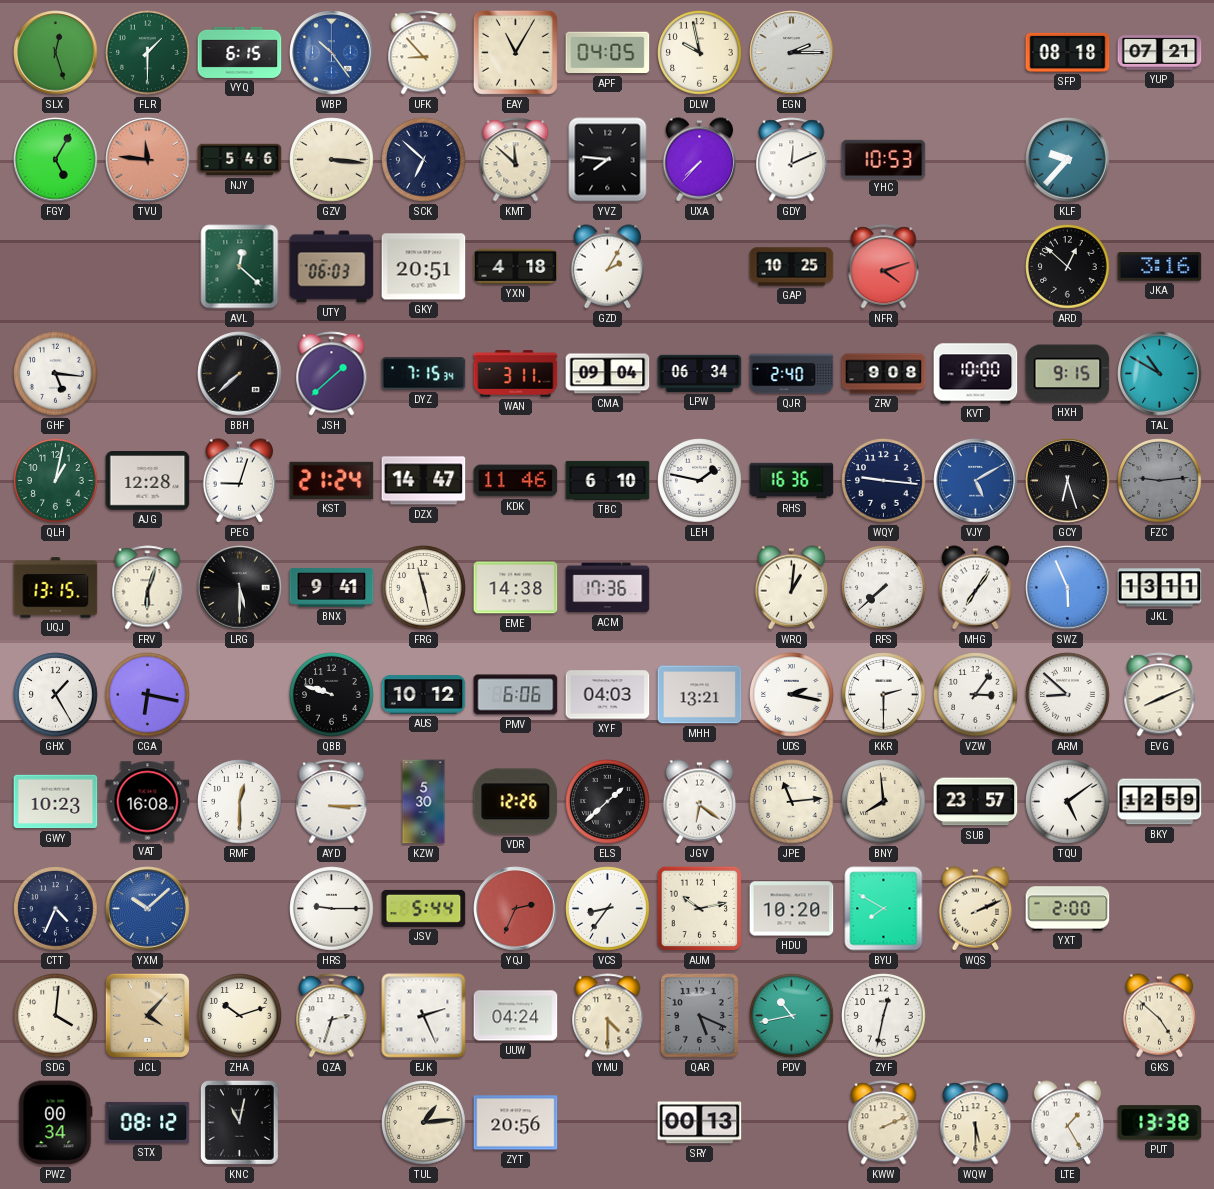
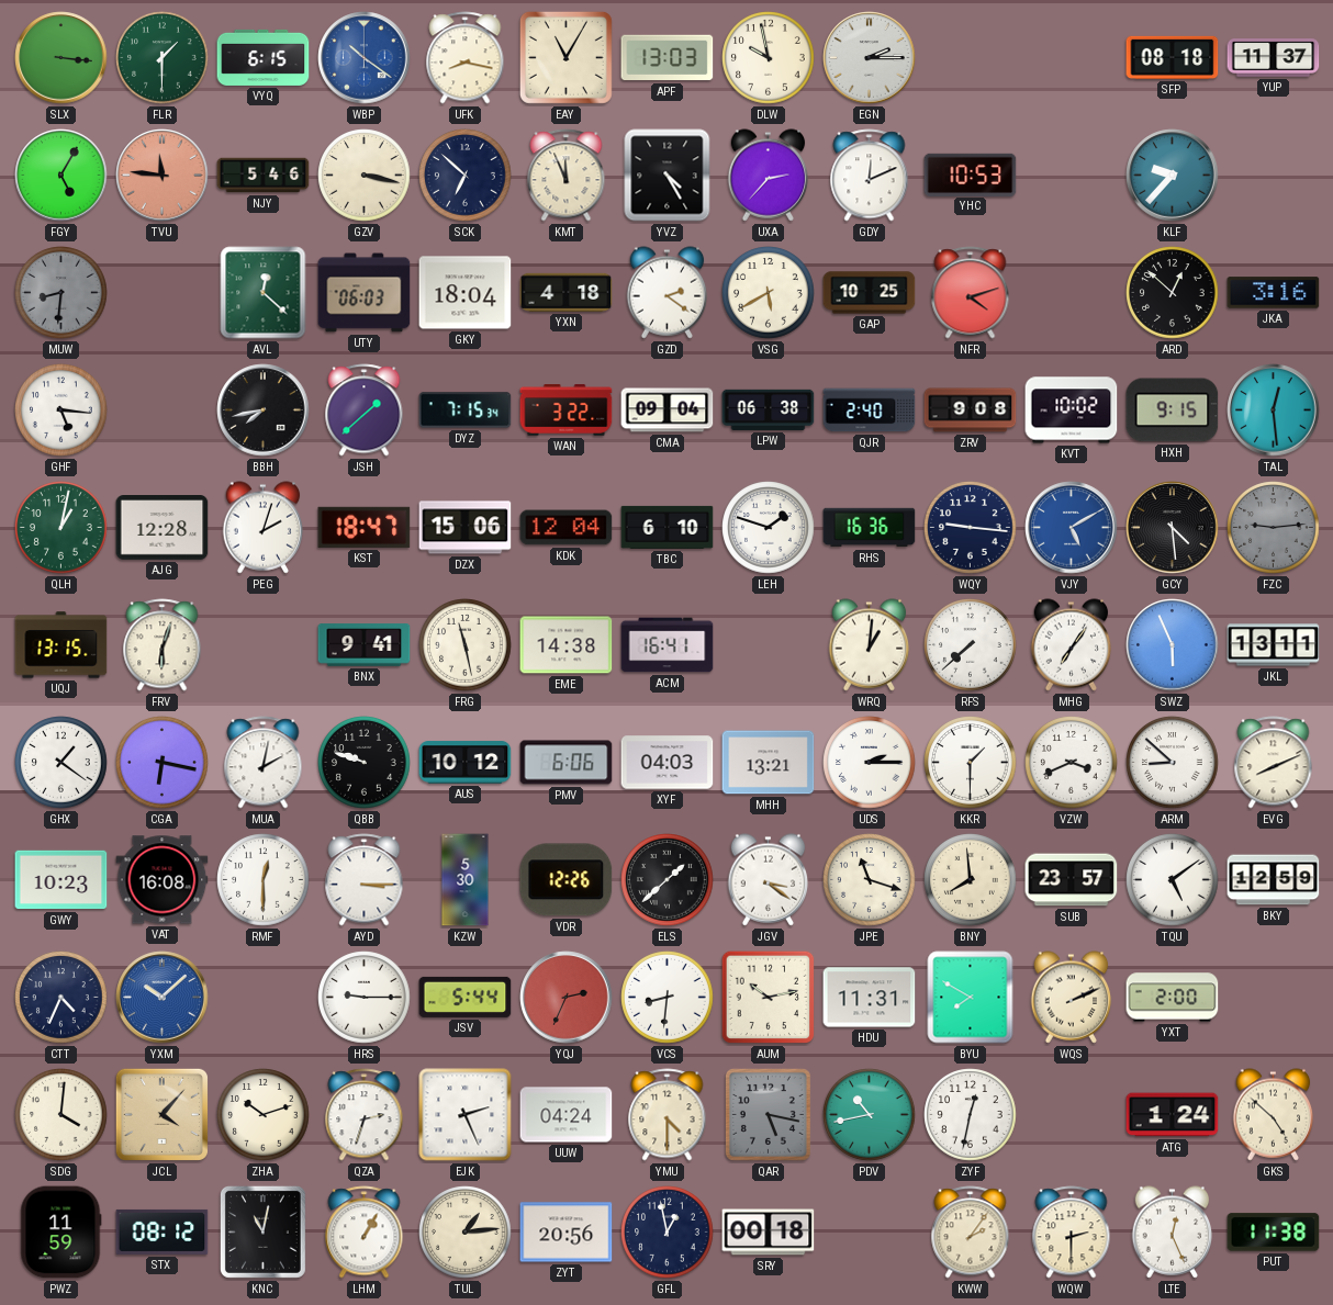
SLX: 12:27 -> 3:16 (61, 58)
WBP: 10:24 -> 10:21 (365, 58)
UFK: 8:53 -> 8:17 (466, 58)
APF: 04:05 -> 13:03 (668, 58)
YUP: 07:21 -> 11:37 (1274, 58)
GZV: 3:16 -> 3:17 (365, 176)
KMT: 11:52 -> 11:56 (567, 176)
YVZ: 7:46 -> 4:25 (668, 176)
UXA: 7:37 -> 2:37 (769, 176)
MUW: none -> 8:31 (61, 293)
GKY: 20:51 -> 18:04 (466, 293)
GZD: 2:05 -> 2:21 (668, 293)
VSG: none -> 5:40 (769, 293)
BBH: 7:38 -> 7:43 (264, 410)
WAN: 3:11 -> 3:22 (567, 410)
LPW: 06:34 -> 06:38 (769, 409)
KVT: 10:00 -> 10:02 (1072, 410)
TAL: 10:50 -> 12:29 (1274, 410)
PEG: 9:03 -> 2:03 (264, 528)
KST: 21:24 -> 18:47 (365, 527)
DZX: 14:47 -> 15:06 (466, 528)
KDK: 11:46 -> 12:04 (567, 528)
LEH: 1:47 -> 1:48 (769, 528)
GCY: 6:27 -> 4:29 (1173, 528)
LRG: 5:30 -> none (240, 588)
ACM: 17:36 -> 16:41 (668, 645)
GHX: 1:25 -> 1:21 (61, 763)
MUA: none -> 2:02 (264, 763)
UDS: 2:17 -> 2:15 (870, 763)
KKR: 2:30 -> 1:30 (971, 763)
VZW: 3:06 -> 3:41 (1072, 763)
JGV: 6:21 -> 3:21 (769, 880)
JPE: 11:14 -> 11:18 (870, 880)
VCS: 8:36 -> 8:31 (668, 998)
HDU: 10:20 -> 11:31 (870, 998)
QAR: 5:19 -> 5:17 (768, 1114)
ATG: none -> 1:24 (1173, 1115)
PWZ: 00:34 -> 11:59 (61, 1233)
LHM: none -> 1:05 (365, 1233)
GFL: none -> 12:58 (668, 1233)
SRY: 00:13 -> 00:18 (769, 1233)
KWW: 2:11 -> 2:06 (971, 1233)
WQW: 5:30 -> 2:30 (1072, 1233)
LTE: 1:25 -> 12:26 (1173, 1233)
PUT: 13:38 -> 11:38 (1274, 1233)
